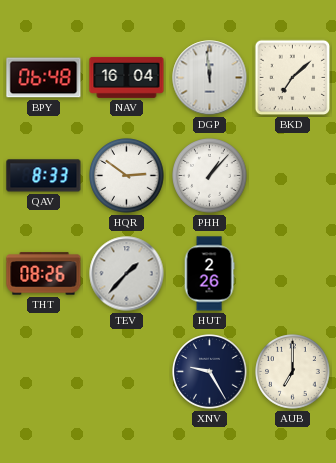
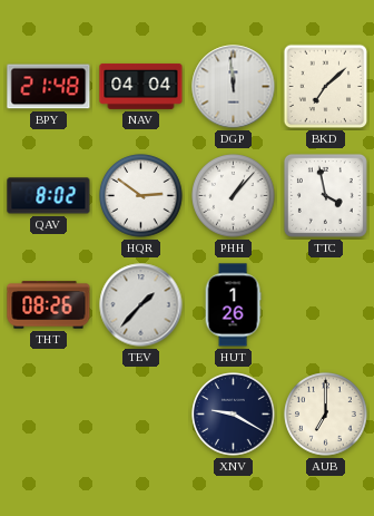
BPY: 06:48 -> 21:48 (49, 87)
NAV: 16:04 -> 04:04 (141, 86)
QAV: 8:33 -> 8:02 (49, 196)
TTC: none -> 3:58 (325, 195)
HUT: 2:26 -> 1:26 (233, 305)
XNV: 9:25 -> 9:20 (234, 415)
